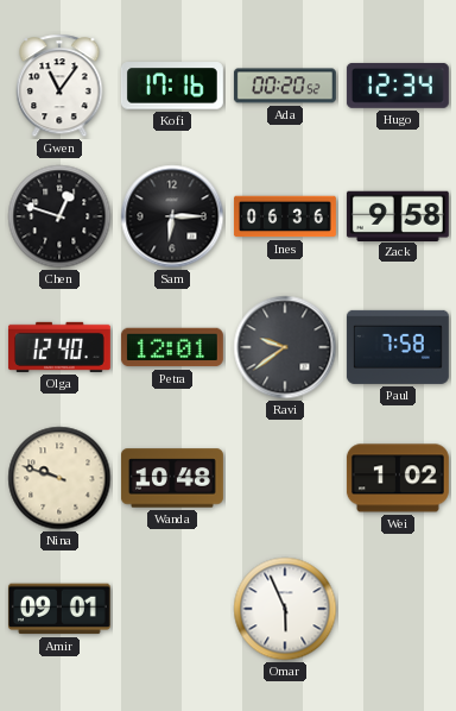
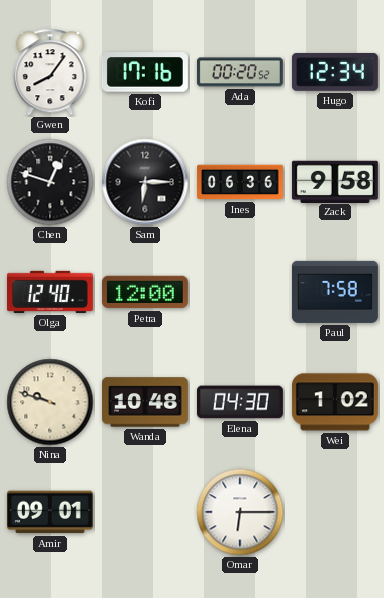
Gwen: 11:06 -> 8:06 (50, 72)
Petra: 12:01 -> 12:00 (145, 292)
Ravi: 9:39 -> none (285, 347)
Elena: none -> 04:30 (240, 402)
Omar: 5:56 -> 6:15 (240, 512)
